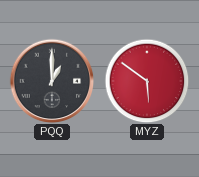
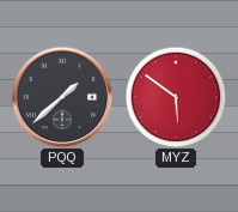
PQQ: 1:00 -> 1:38 (62, 97)
